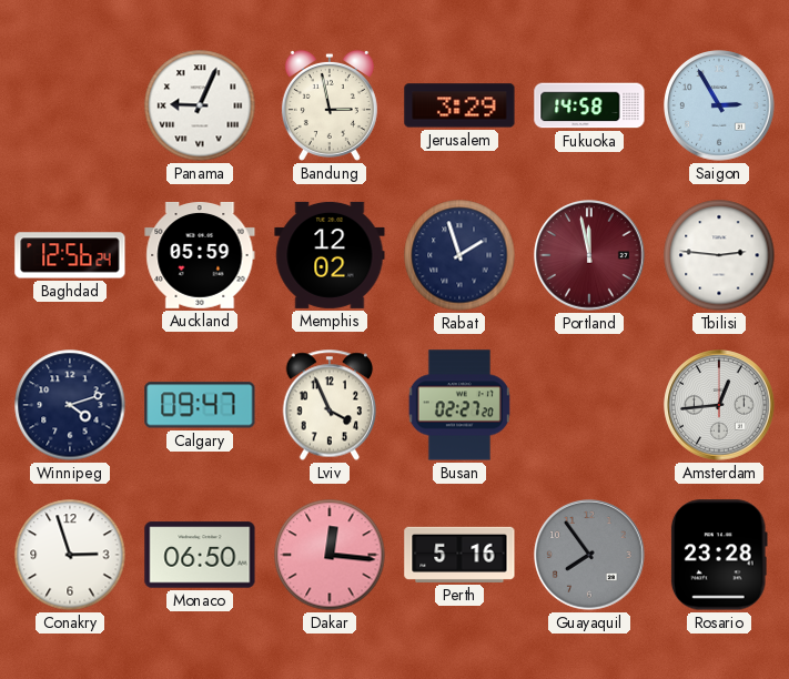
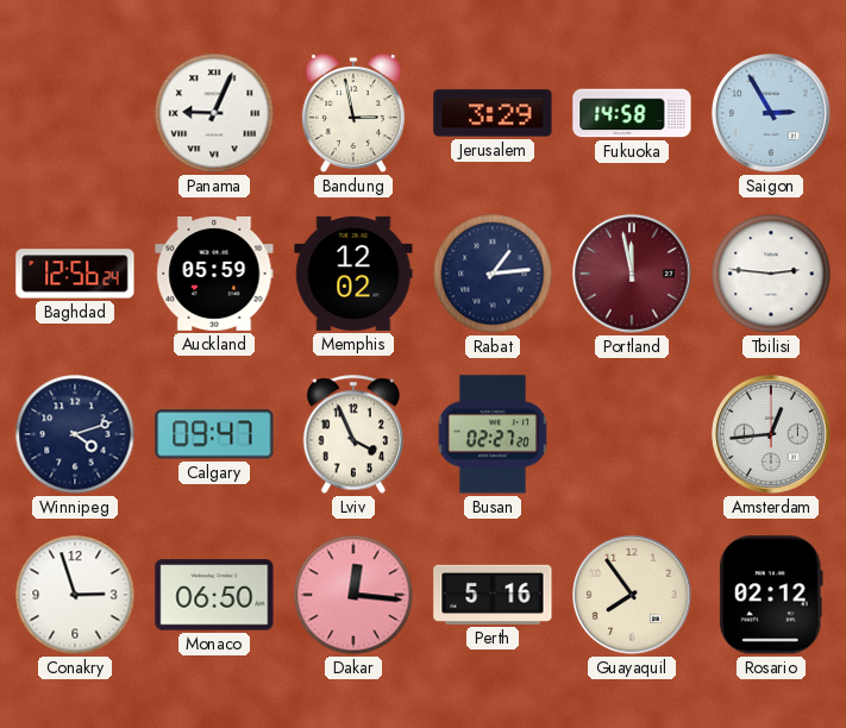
Rabat: 1:57 -> 1:14 (493, 274)
Guayaquil dial: grey -> cream (632, 595)
Rosario: 23:28 -> 02:12 (771, 595)
